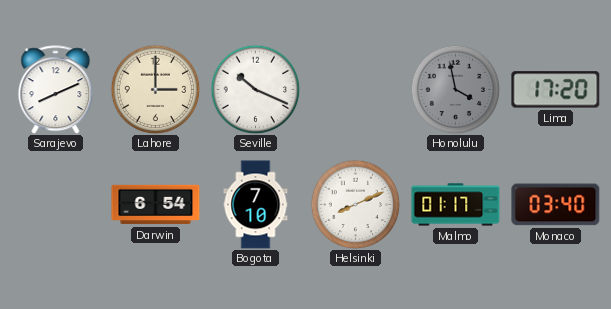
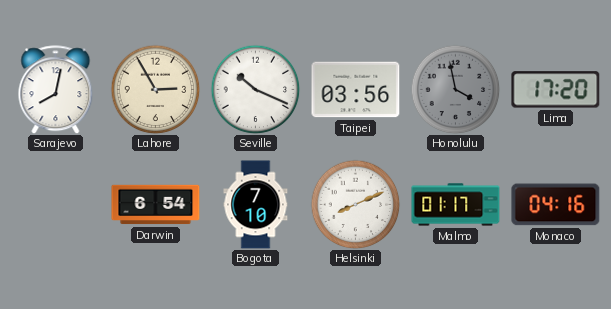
Sarajevo: 8:11 -> 8:02 (56, 90)
Lahore: 3:00 -> 2:55 (155, 89)
Taipei: none -> 03:56 (356, 90)
Monaco: 03:40 -> 04:16 (556, 205)
